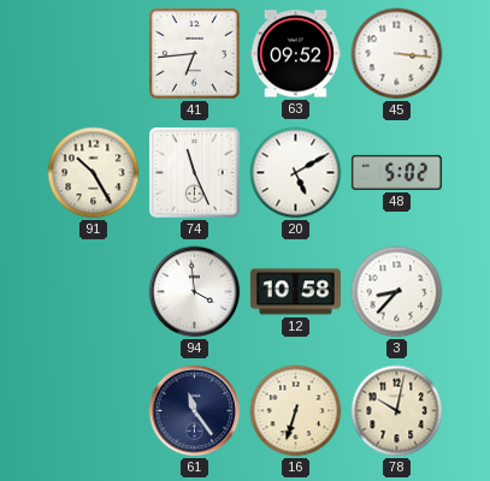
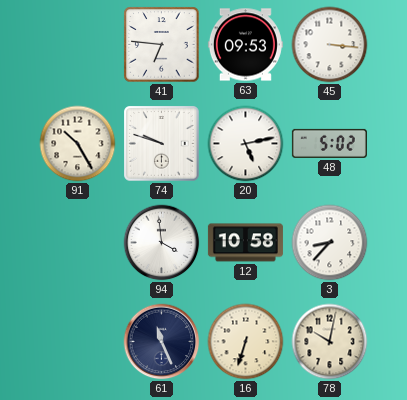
41: 6:44 -> 6:46 (162, 45)
63: 09:52 -> 09:53 (245, 45)
74: 11:26 -> 9:48 (162, 144)
20: 5:10 -> 5:13 (246, 144)
61: 11:24 -> 11:26 (162, 342)
